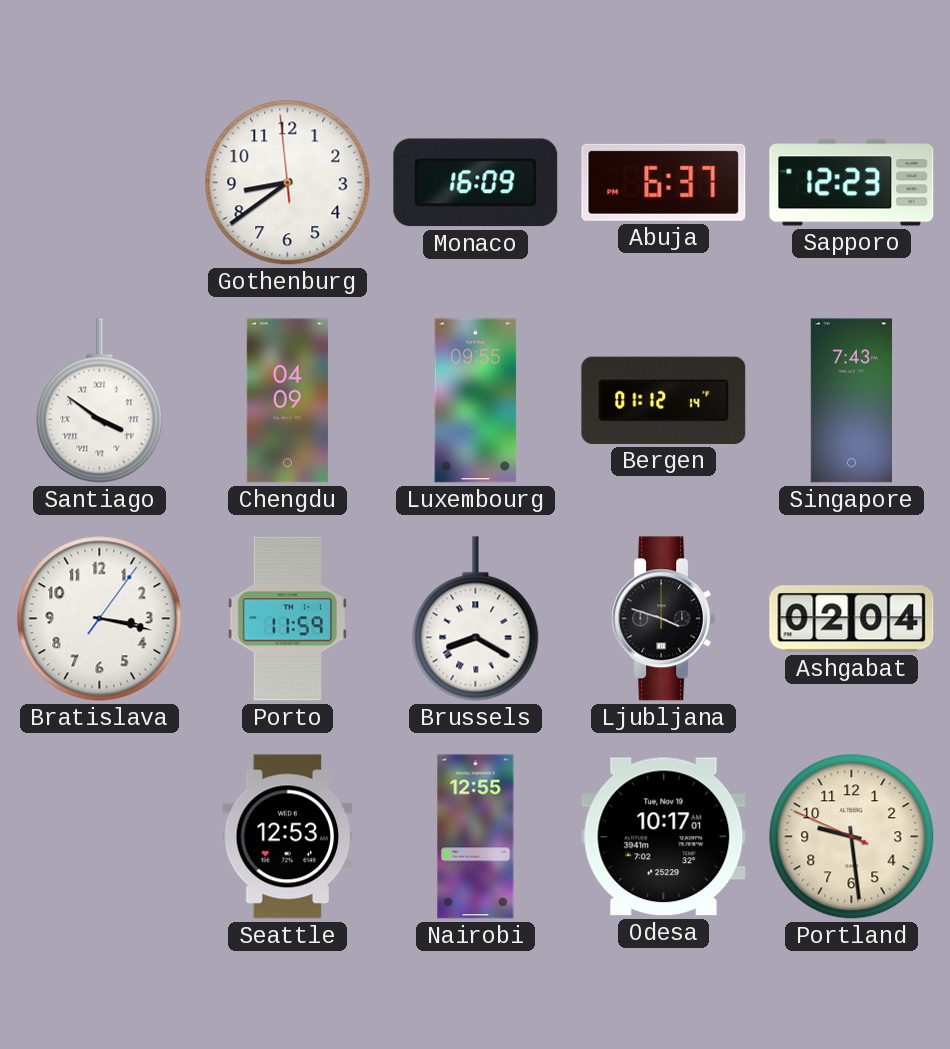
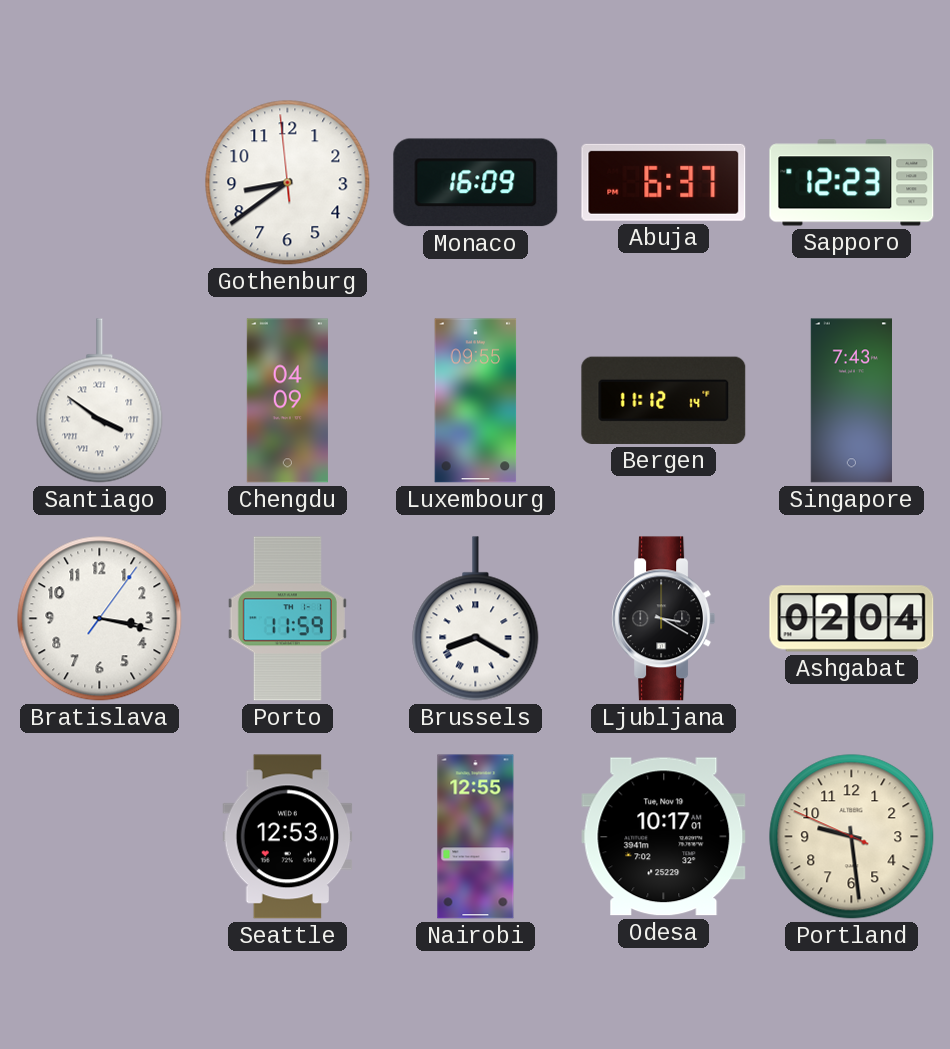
Bergen: 01:12 -> 11:12 (664, 400)
Ljubljana: 3:48 -> 3:20 (664, 619)
